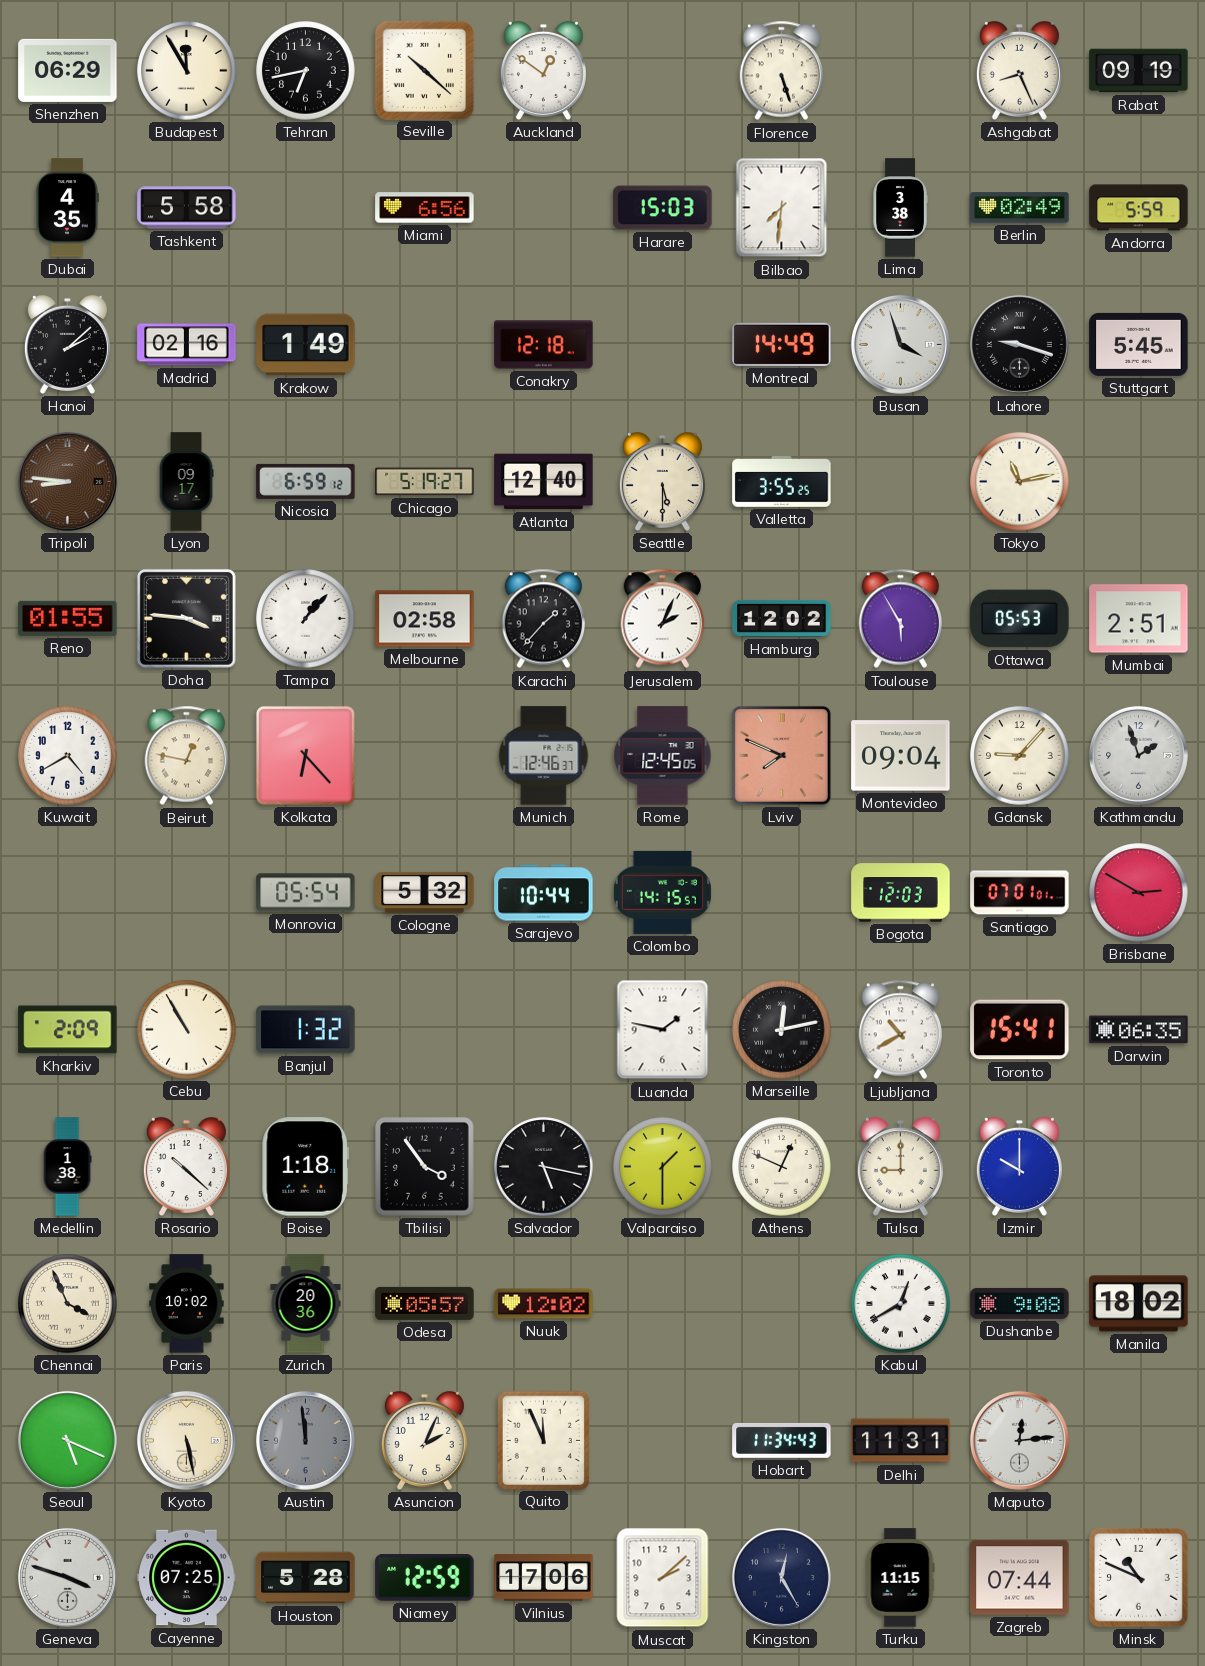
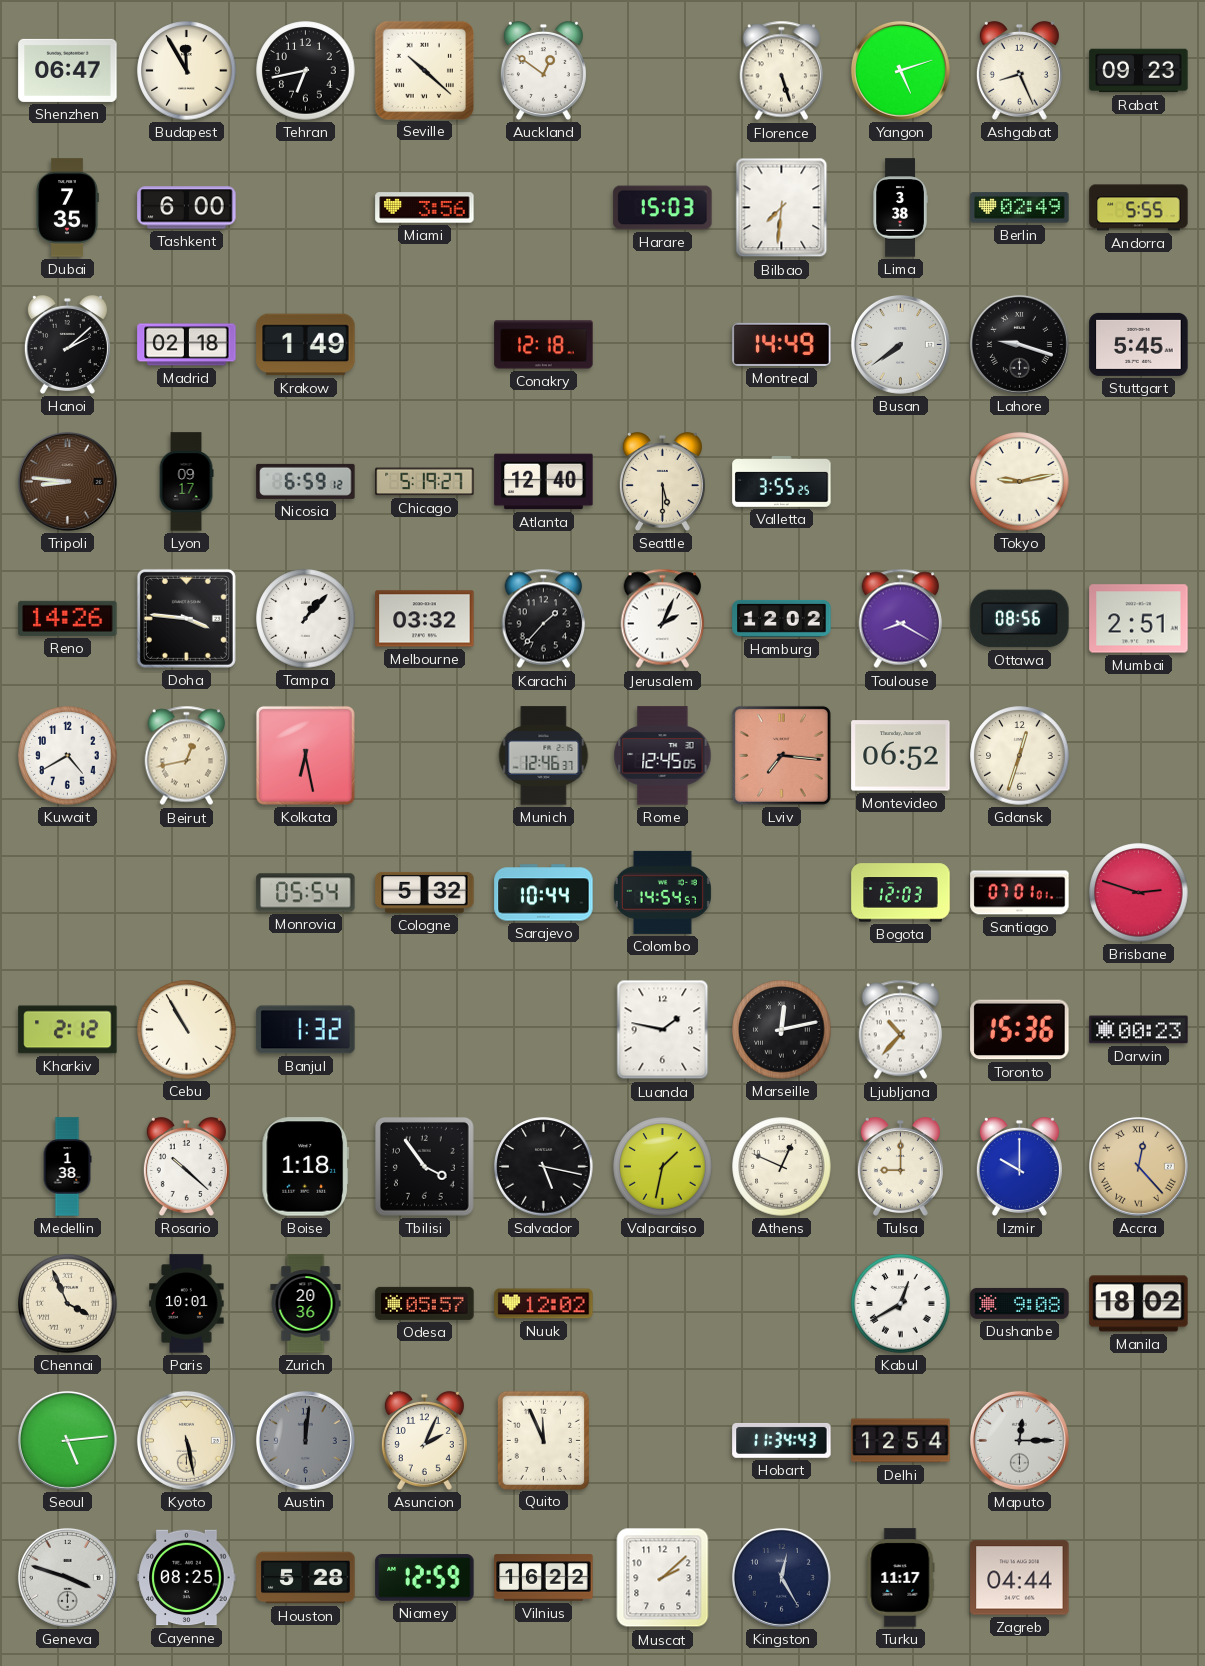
Shenzhen: 06:29 -> 06:47 (68, 70)
Yangon: none -> 5:12 (900, 70)
Rabat: 09:19 -> 09:23 (1139, 71)
Dubai: 4:35 -> 7:35 (67, 208)
Tashkent: 5:58 -> 6:00 (187, 208)
Miami: 6:56 -> 3:56 (425, 208)
Andorra: 5:59 -> 5:55 (1139, 208)
Madrid: 02:16 -> 02:18 (187, 345)
Busan: 3:57 -> 7:39 (900, 344)
Tokyo: 11:13 -> 9:13 (1020, 482)
Reno: 01:55 -> 14:26 (68, 618)
Melbourne: 02:58 -> 03:32 (425, 619)
Toulouse: 5:55 -> 8:20 (901, 619)
Ottawa: 05:53 -> 08:56 (1020, 619)
Beirut: 12:47 -> 12:43 (187, 756)
Kolkata: 6:23 -> 6:28 (305, 755)
Lviv: 7:49 -> 7:16 (781, 755)
Montevideo: 09:04 -> 06:52 (901, 756)
Gdansk: 9:07 -> 12:33 (1020, 756)
Kathmandu: 1:57 -> none (1138, 755)
Colombo: 14:15 -> 14:54 (662, 892)
Brisbane: 2:50 -> 2:48 (1139, 893)
Kharkiv: 2:09 -> 2:12 (68, 1030)
Ljubljana: 10:40 -> 10:37 (901, 1030)
Toronto: 15:41 -> 15:36 (1020, 1030)
Darwin: 06:35 -> 00:23 (1139, 1030)
Valparaiso: 1:30 -> 1:32 (663, 1167)
Accra: none -> 12:23 (1138, 1166)
Paris: 10:02 -> 10:01 (187, 1304)
Seoul: 5:19 -> 5:14 (67, 1440)
Austin: 11:59 -> 12:01 (305, 1440)
Delhi: 11:31 -> 12:54 (901, 1441)
Maputo: 12:14 -> 12:15 (1019, 1440)
Cayenne: 07:25 -> 08:25 (187, 1578)
Vilnius: 17:06 -> 16:22 (544, 1578)
Turku: 11:15 -> 11:17 (901, 1578)
Zagreb: 07:44 -> 04:44 (1020, 1578)
Minsk: 10:49 -> none (1139, 1578)
